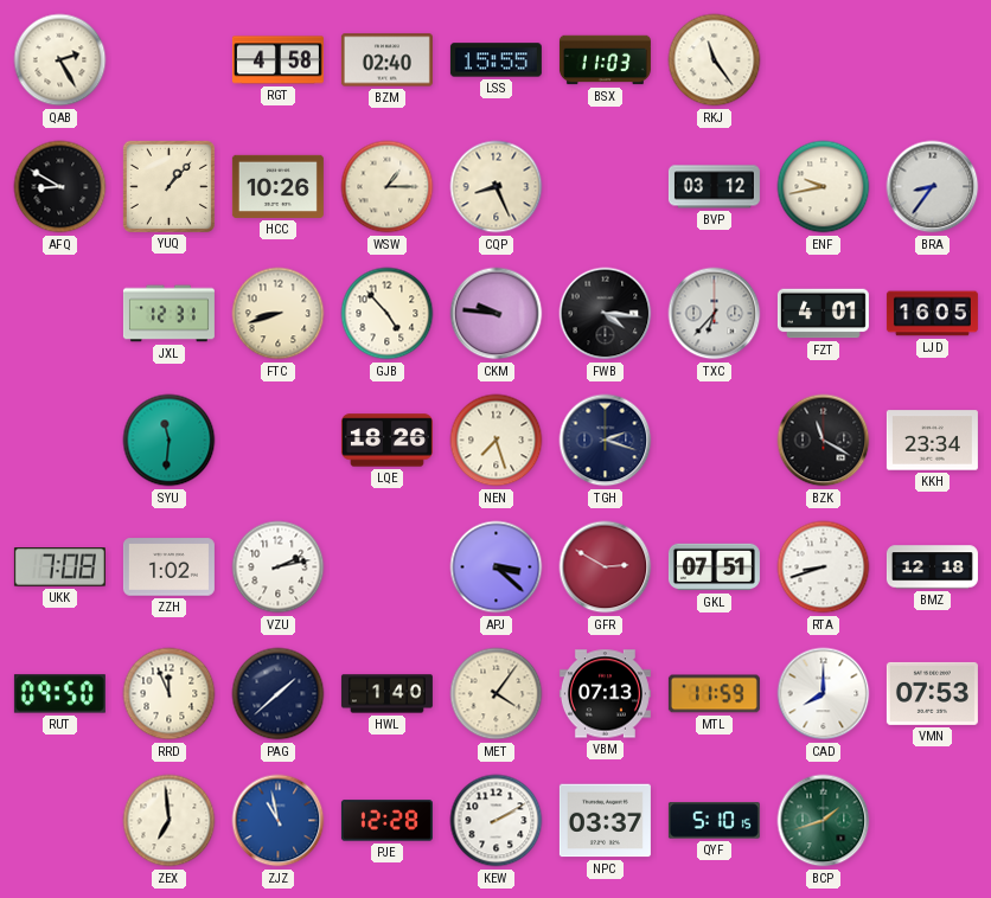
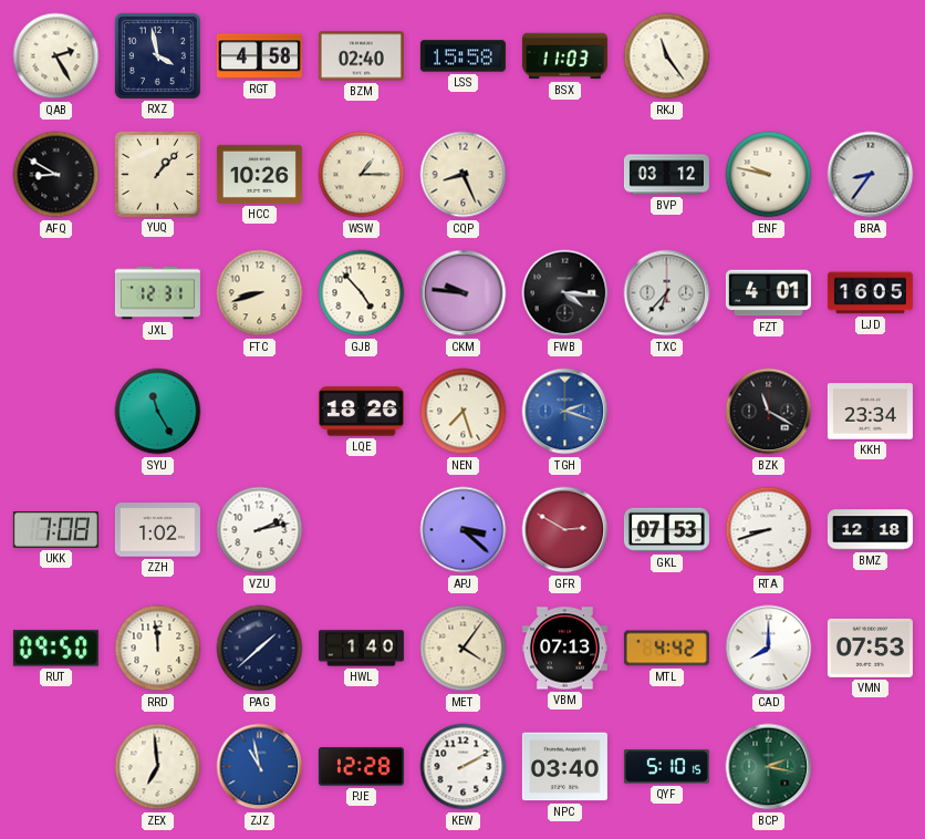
RXZ: none -> 3:58 (157, 55)
LSS: 15:55 -> 15:58 (462, 56)
ENF: 9:43 -> 9:47 (769, 175)
SYU: 11:31 -> 11:25 (158, 412)
TGH dial: navy -> blue (565, 412)
GKL: 07:51 -> 07:53 (666, 530)
RRD: 11:56 -> 11:59 (158, 649)
MTL: 11:59 -> 4:42 (666, 649)
NPC: 03:37 -> 03:40 (564, 767)
BCP: 1:42 -> 2:17 (769, 767)
